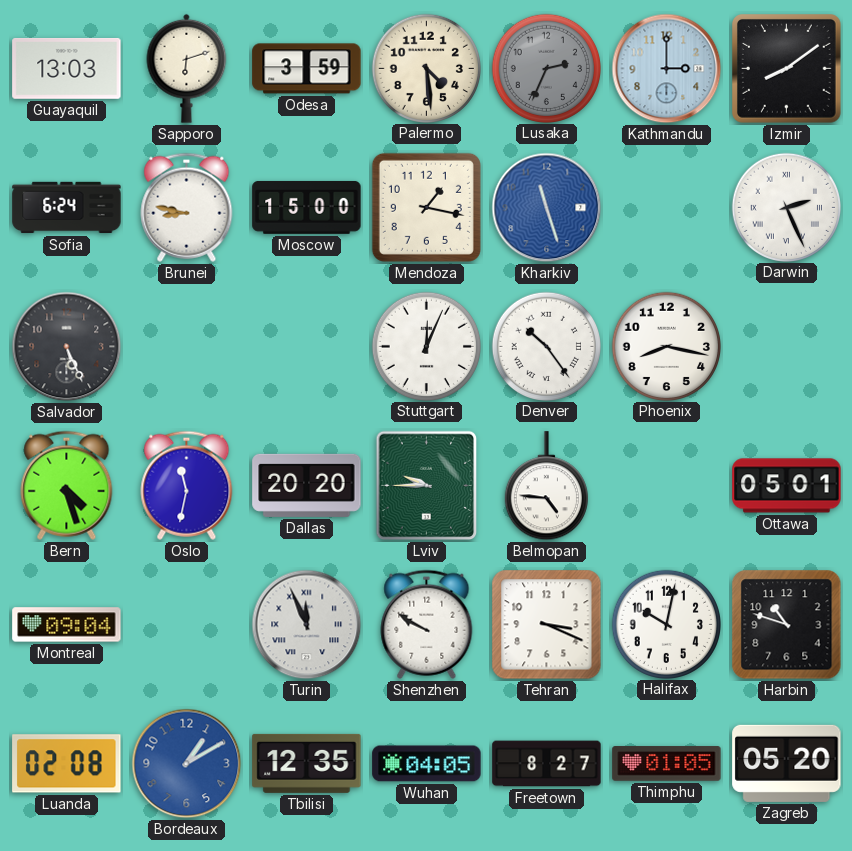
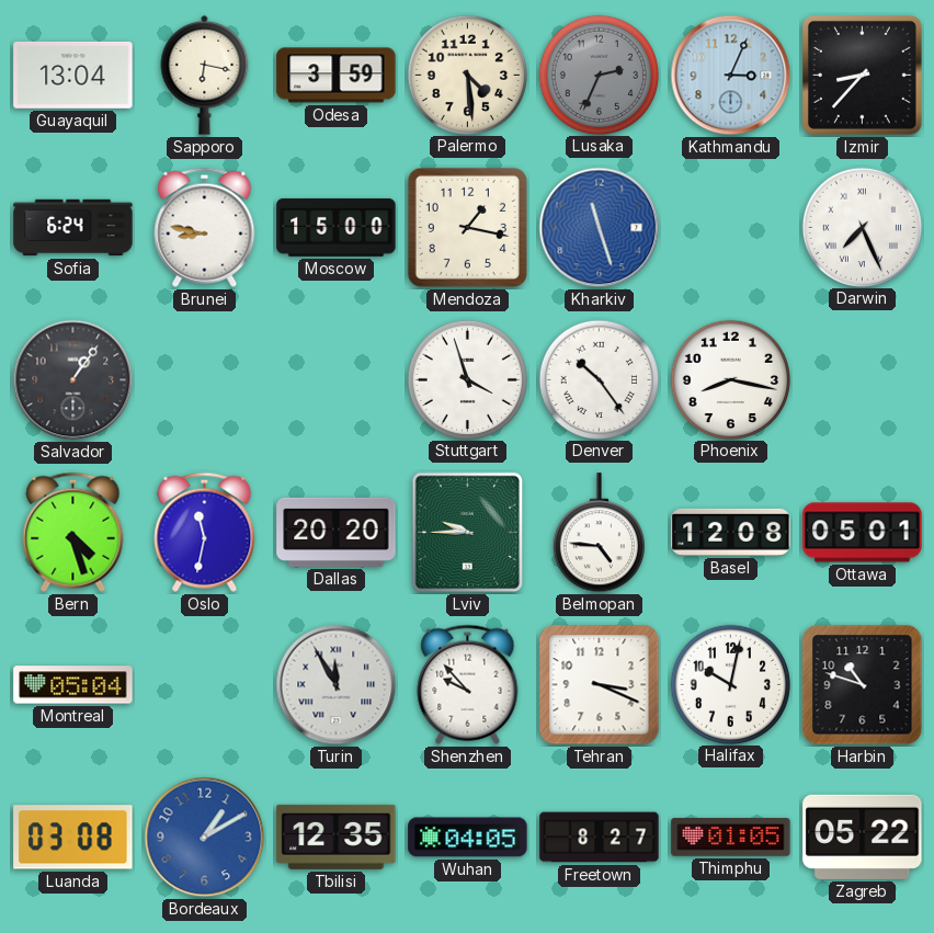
Guayaquil: 13:03 -> 13:04 (73, 75)
Sapporo: 6:12 -> 6:17 (205, 75)
Kathmandu: 3:00 -> 3:04 (731, 76)
Izmir: 8:09 -> 8:37 (863, 76)
Darwin: 2:26 -> 7:26 (862, 227)
Salvador: 5:26 -> 1:06 (73, 380)
Stuttgart: 12:04 -> 3:57 (467, 379)
Basel: none -> 12:08 (731, 532)
Montreal: 09:04 -> 05:04 (73, 685)
Turin: 11:56 -> 11:55 (337, 685)
Shenzhen: 9:50 -> 9:53 (468, 684)
Luanda: 02:08 -> 03:08 (73, 838)
Zagreb: 05:20 -> 05:22 (863, 837)
